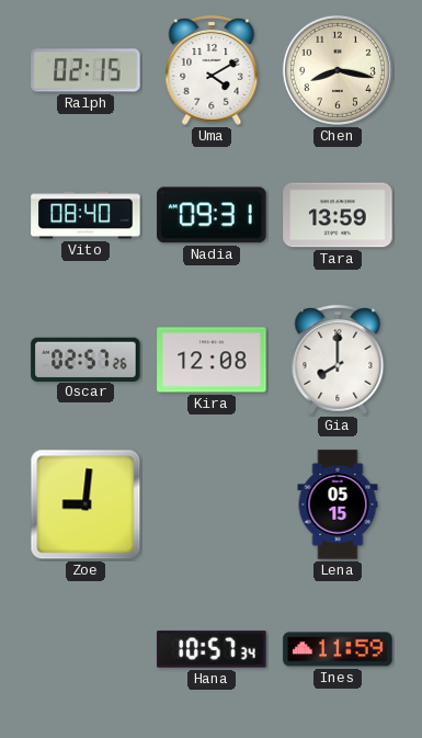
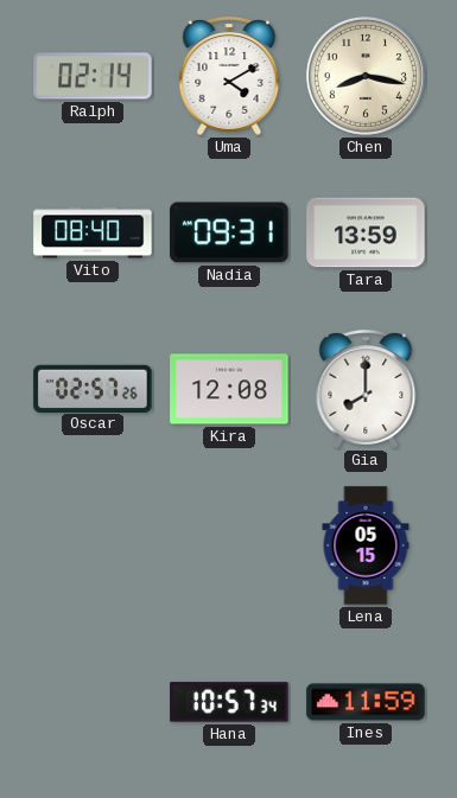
Ralph: 02:15 -> 02:14 (93, 76)
Zoe: 9:01 -> none (85, 504)
